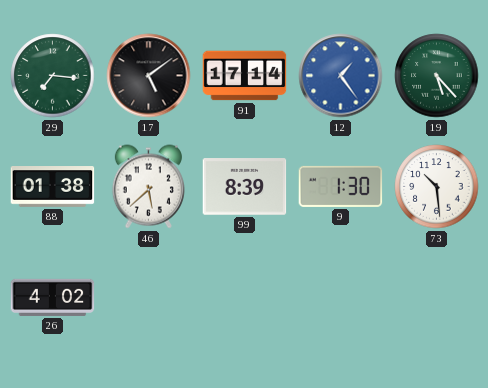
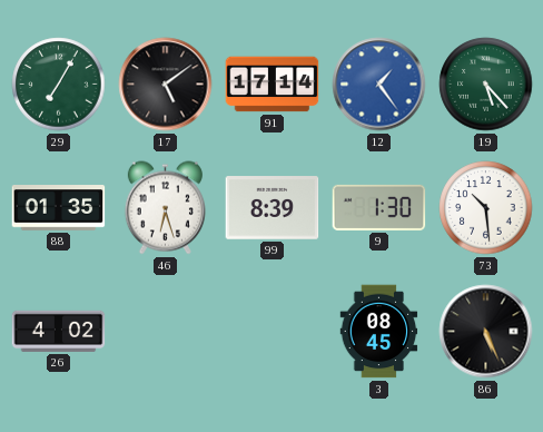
29: 7:16 -> 7:05 (59, 85)
88: 01:38 -> 01:35 (59, 208)
46: 5:38 -> 6:27 (165, 208)
3: none -> 08:45 (379, 332)
86: none -> 5:26 (486, 332)
